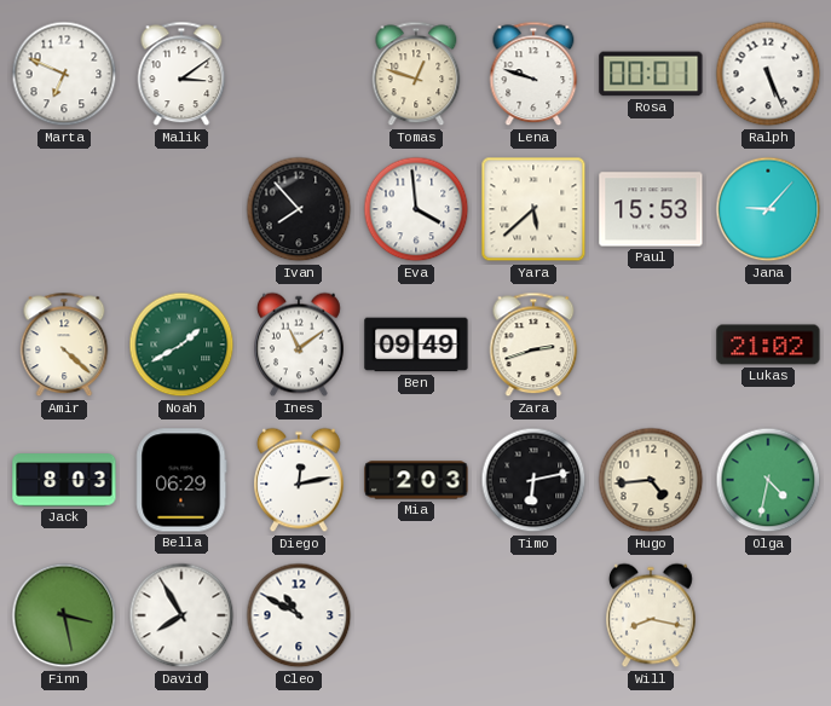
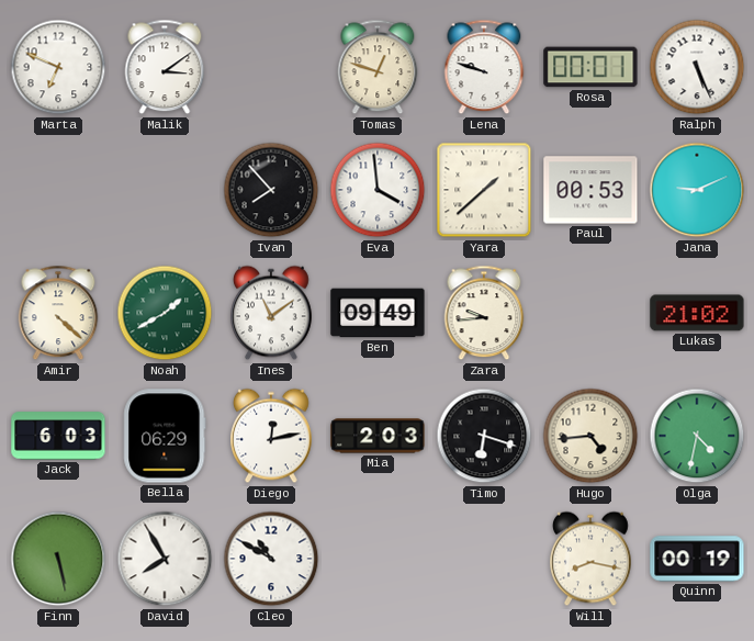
Yara: 5:38 -> 1:38 (484, 190)
Paul: 15:53 -> 00:53 (590, 190)
Jana: 9:07 -> 9:11 (697, 190)
Zara: 2:42 -> 9:44 (484, 313)
Jack: 8:03 -> 6:03 (58, 436)
Timo: 6:13 -> 6:18 (484, 436)
Finn: 3:28 -> 5:28 (58, 559)
Quinn: none -> 00:19 (697, 559)
